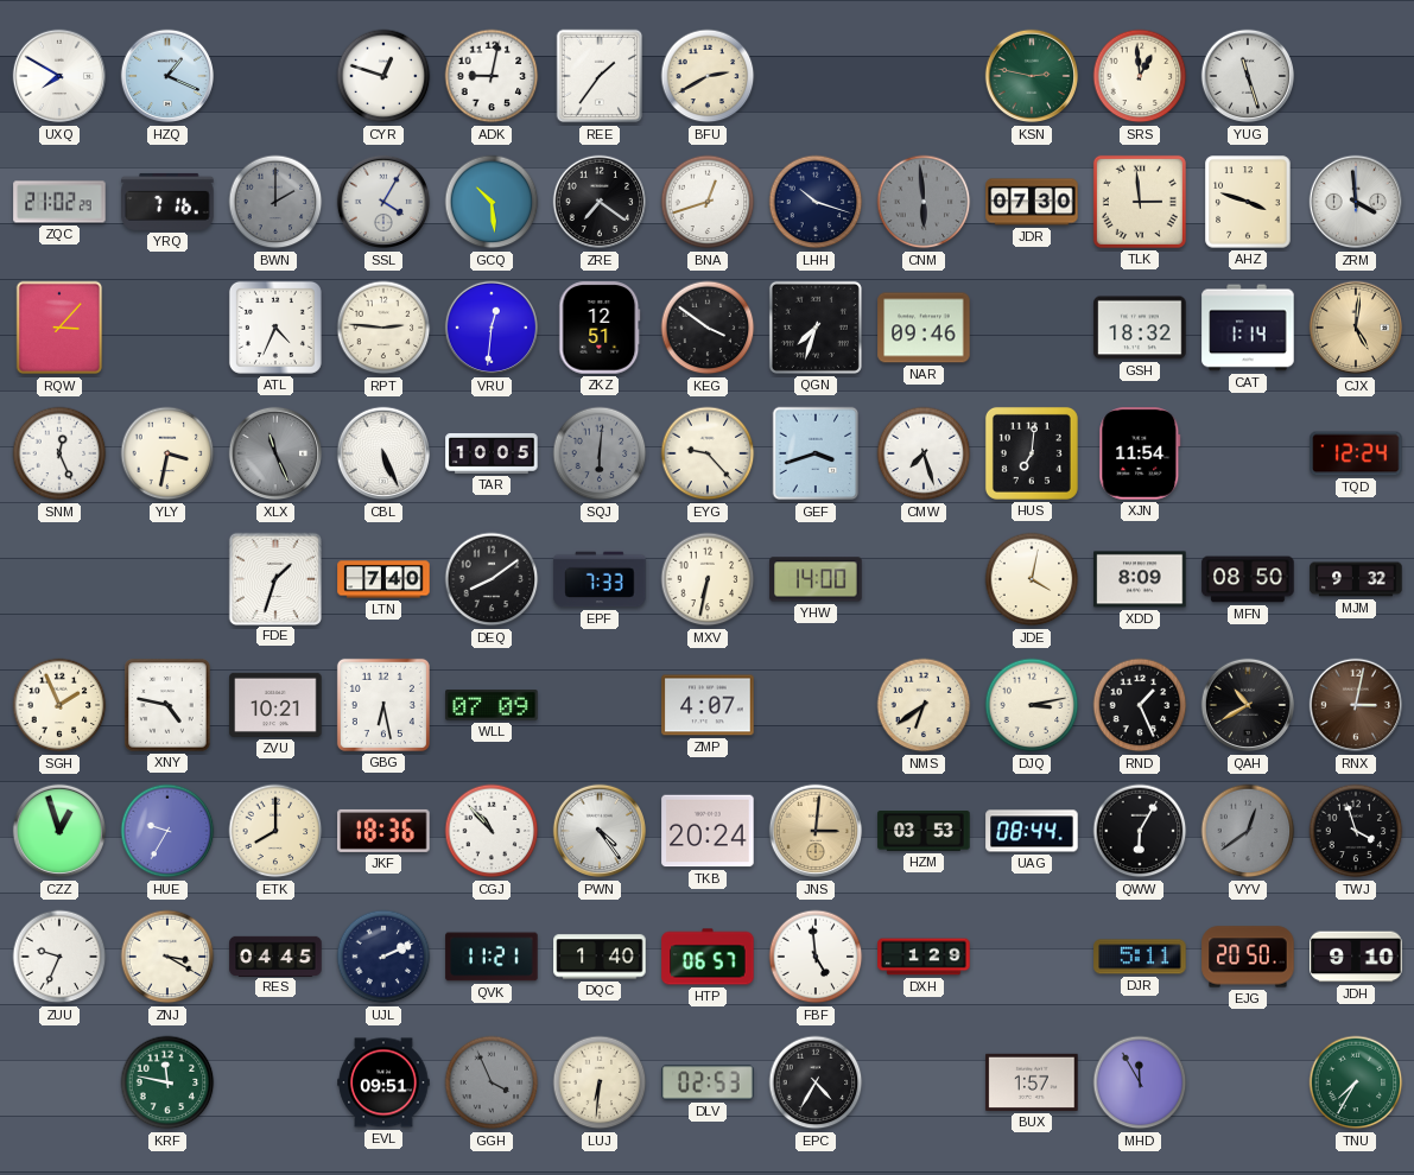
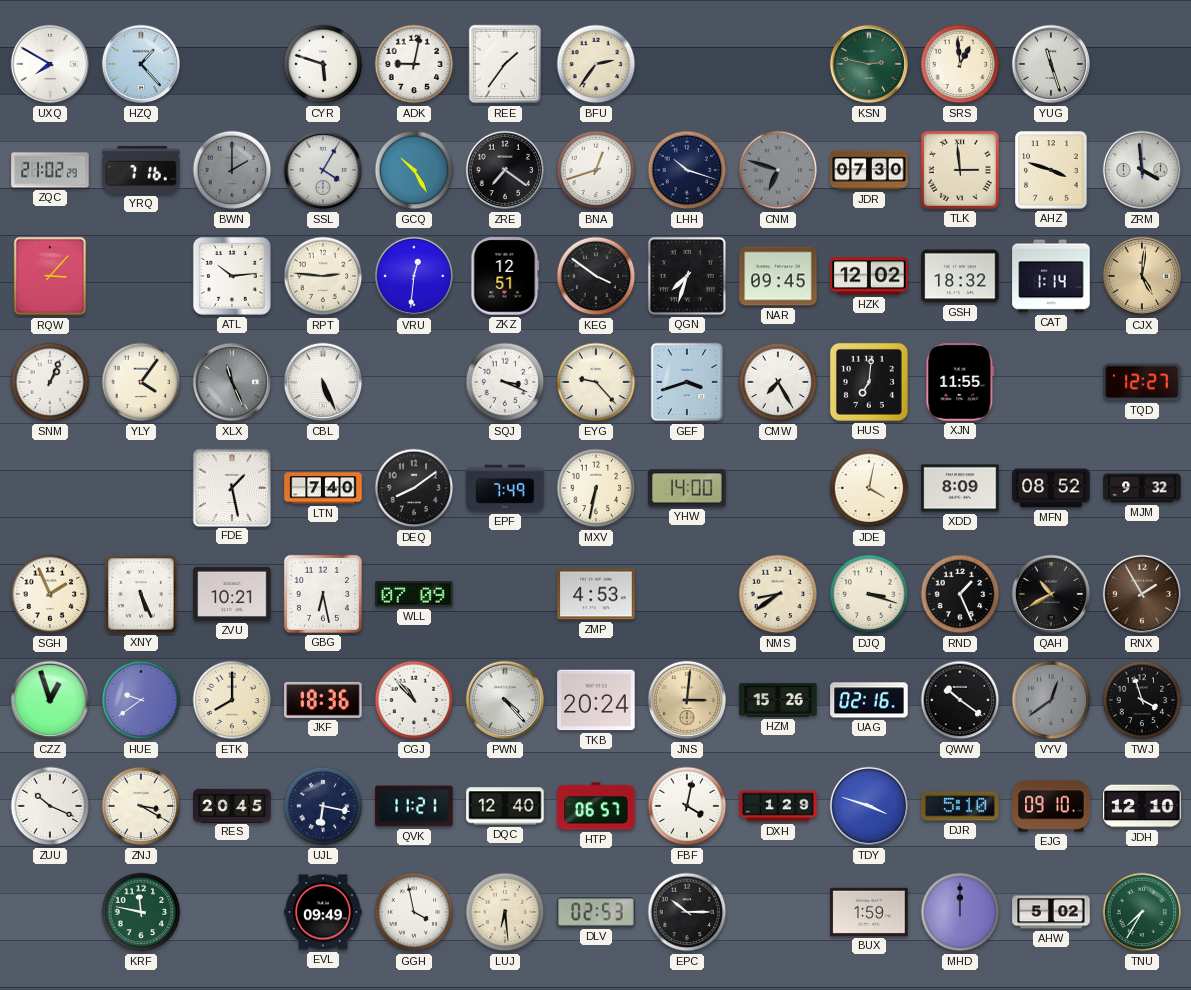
HZQ: 1:19 -> 1:23 (141, 64)
CYR: 12:48 -> 5:48 (323, 64)
BFU: 2:40 -> 2:36 (596, 64)
GCQ: 10:29 -> 10:25 (414, 170)
CNM: 5:59 -> 6:48 (778, 170)
ATL: 4:34 -> 10:14 (232, 276)
NAR: 09:46 -> 09:45 (778, 276)
HZK: none -> 12:02 (869, 276)
SNM: 12:26 -> 1:04 (50, 382)
YLY: 3:32 -> 4:06 (141, 382)
TAR: 10:05 -> none (492, 455)
SQJ: 6:01 -> 3:19 (505, 382)
SQJ dial: grey -> white (505, 382)
CMW: 7:27 -> 7:25 (778, 382)
XJN: 11:54 -> 11:55 (960, 382)
TQD: 12:24 -> 12:27 (1142, 382)
FDE: 1:33 -> 1:28 (231, 487)
EPF: 7:33 -> 7:49 (505, 488)
MFN: 08:50 -> 08:52 (1051, 488)
XNY: 4:47 -> 5:26 (141, 594)
ZMP: 4:07 -> 4:53 (596, 594)
NMS: 6:39 -> 8:39 (778, 594)
DJQ: 3:13 -> 3:18 (869, 594)
RNX: 3:02 -> 1:55 (1142, 594)
HUE: 9:35 -> 9:39 (141, 700)
PWN: 4:24 -> 4:23 (505, 700)
HZM: 03:53 -> 15:26 (778, 700)
UAG: 08:44 -> 02:16 (869, 700)
QWW: 6:05 -> 10:21 (960, 700)
ZUU: 9:34 -> 10:19 (50, 806)
RES: 04:45 -> 20:45 (232, 805)
UJL: 2:11 -> 6:17 (323, 806)
DQC: 1:40 -> 12:40 (505, 806)
FBF: 4:59 -> 4:02 (687, 806)
TDY: none -> 3:48 (869, 806)
DJR: 5:11 -> 5:10 (960, 806)
EJG: 20:50 -> 09:10 (1051, 806)
JDH: 9:10 -> 12:10 (1142, 806)
EVL: 09:51 -> 09:49 (323, 912)
GGH: 3:56 -> 3:58 (414, 912)
GGH dial: grey -> white (414, 912)
LUJ: 6:31 -> 6:29 (505, 912)
EPC: 4:35 -> 10:15 (687, 912)
BUX: 1:57 -> 1:59 (869, 912)
MHD: 11:55 -> 12:00 (960, 912)
AHW: none -> 5:02 (1051, 912)
